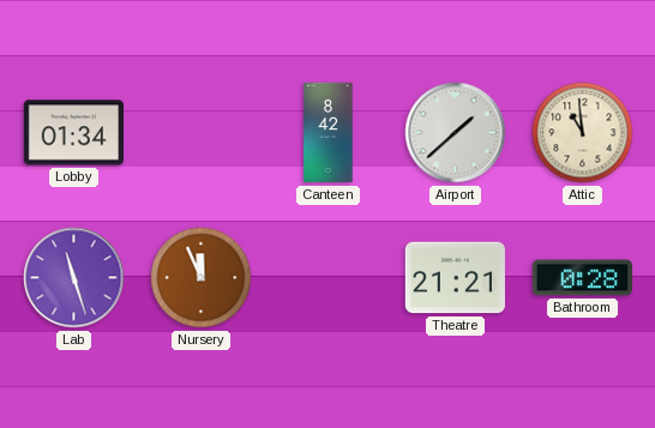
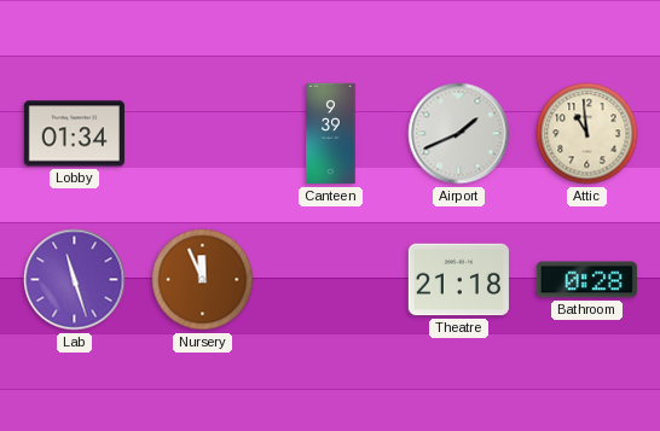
Canteen: 8:42 -> 9:39 (331, 134)
Airport: 1:38 -> 1:41 (459, 134)
Theatre: 21:21 -> 21:18 (458, 280)
